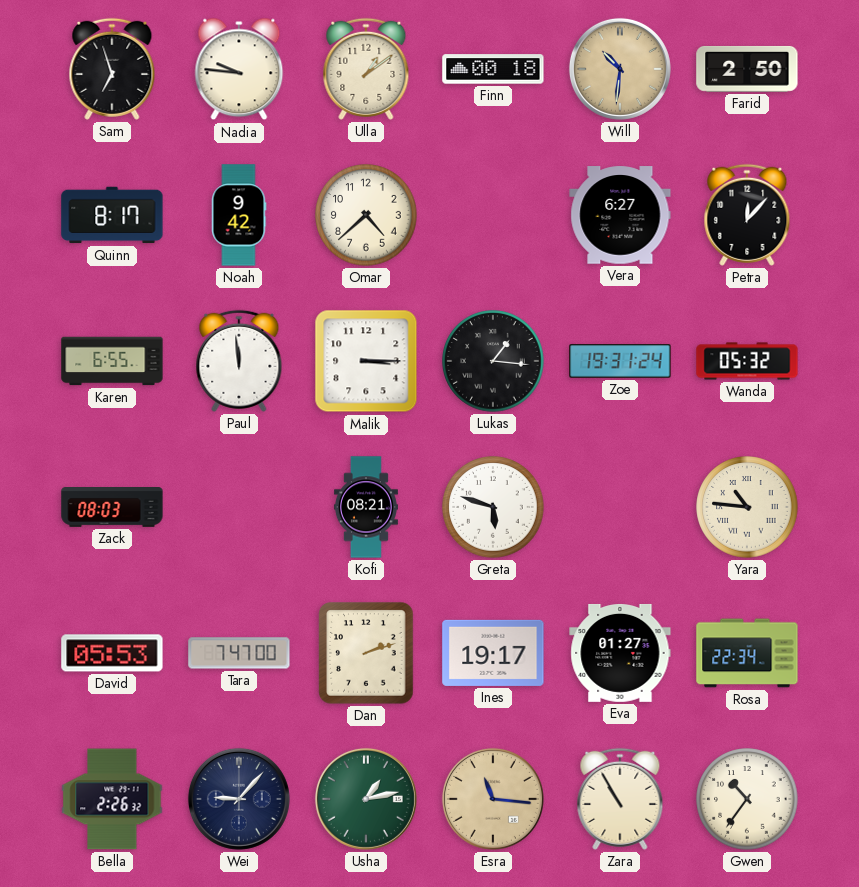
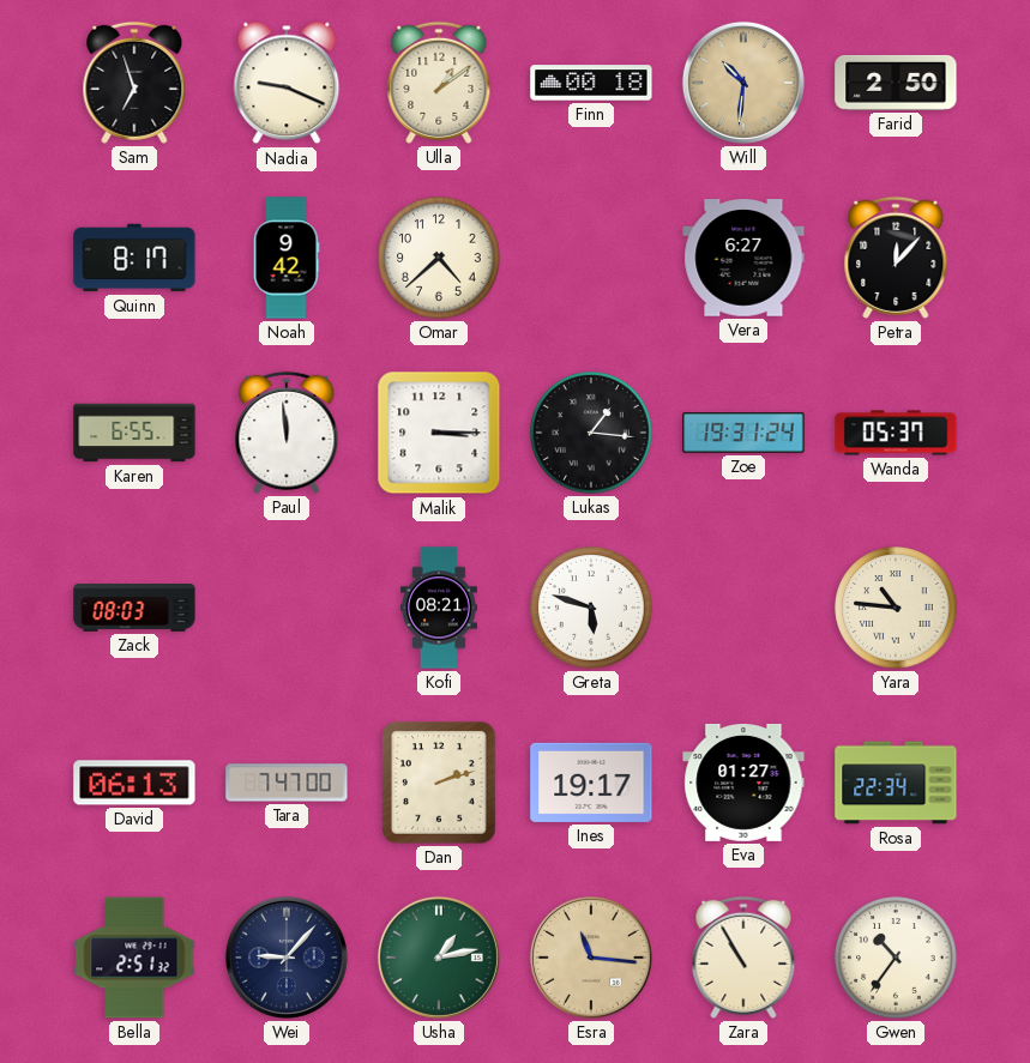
Nadia: 9:46 -> 9:19 (287, 83)
Wanda: 05:32 -> 05:37 (896, 433)
David: 05:53 -> 06:13 (134, 783)
Bella: 2:26 -> 2:51 (134, 958)
